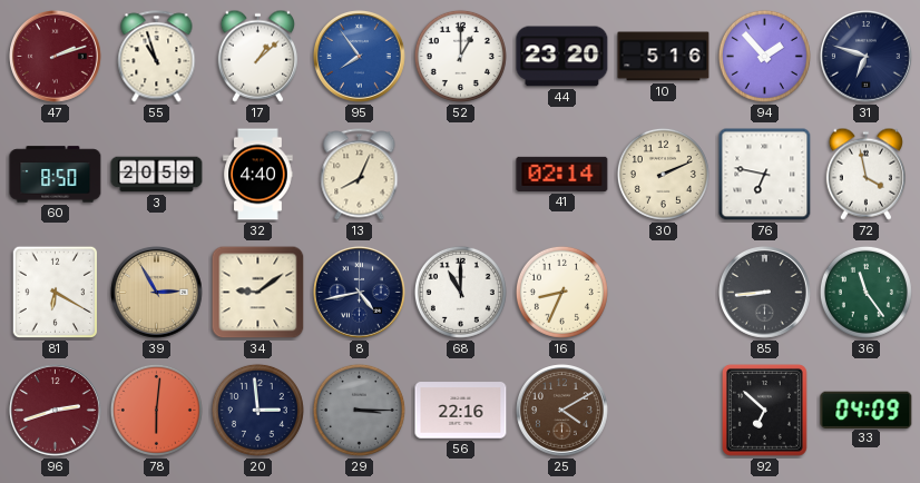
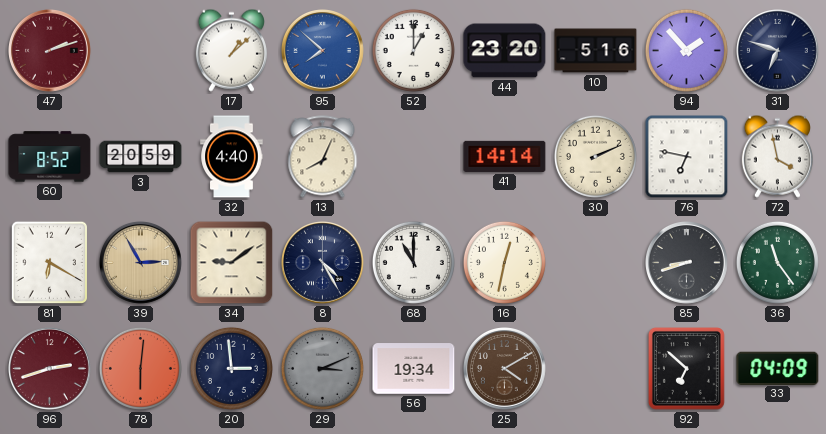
55: 10:57 -> none (157, 57)
95: 7:54 -> 7:52 (323, 51)
60: 8:50 -> 8:52 (50, 157)
41: 02:14 -> 14:14 (505, 156)
8: 4:43 -> 4:25 (323, 263)
16: 8:34 -> 12:32 (504, 262)
85: 8:44 -> 8:42 (687, 263)
29: 3:15 -> 3:11 (322, 368)
56: 22:16 -> 19:34 (414, 369)
